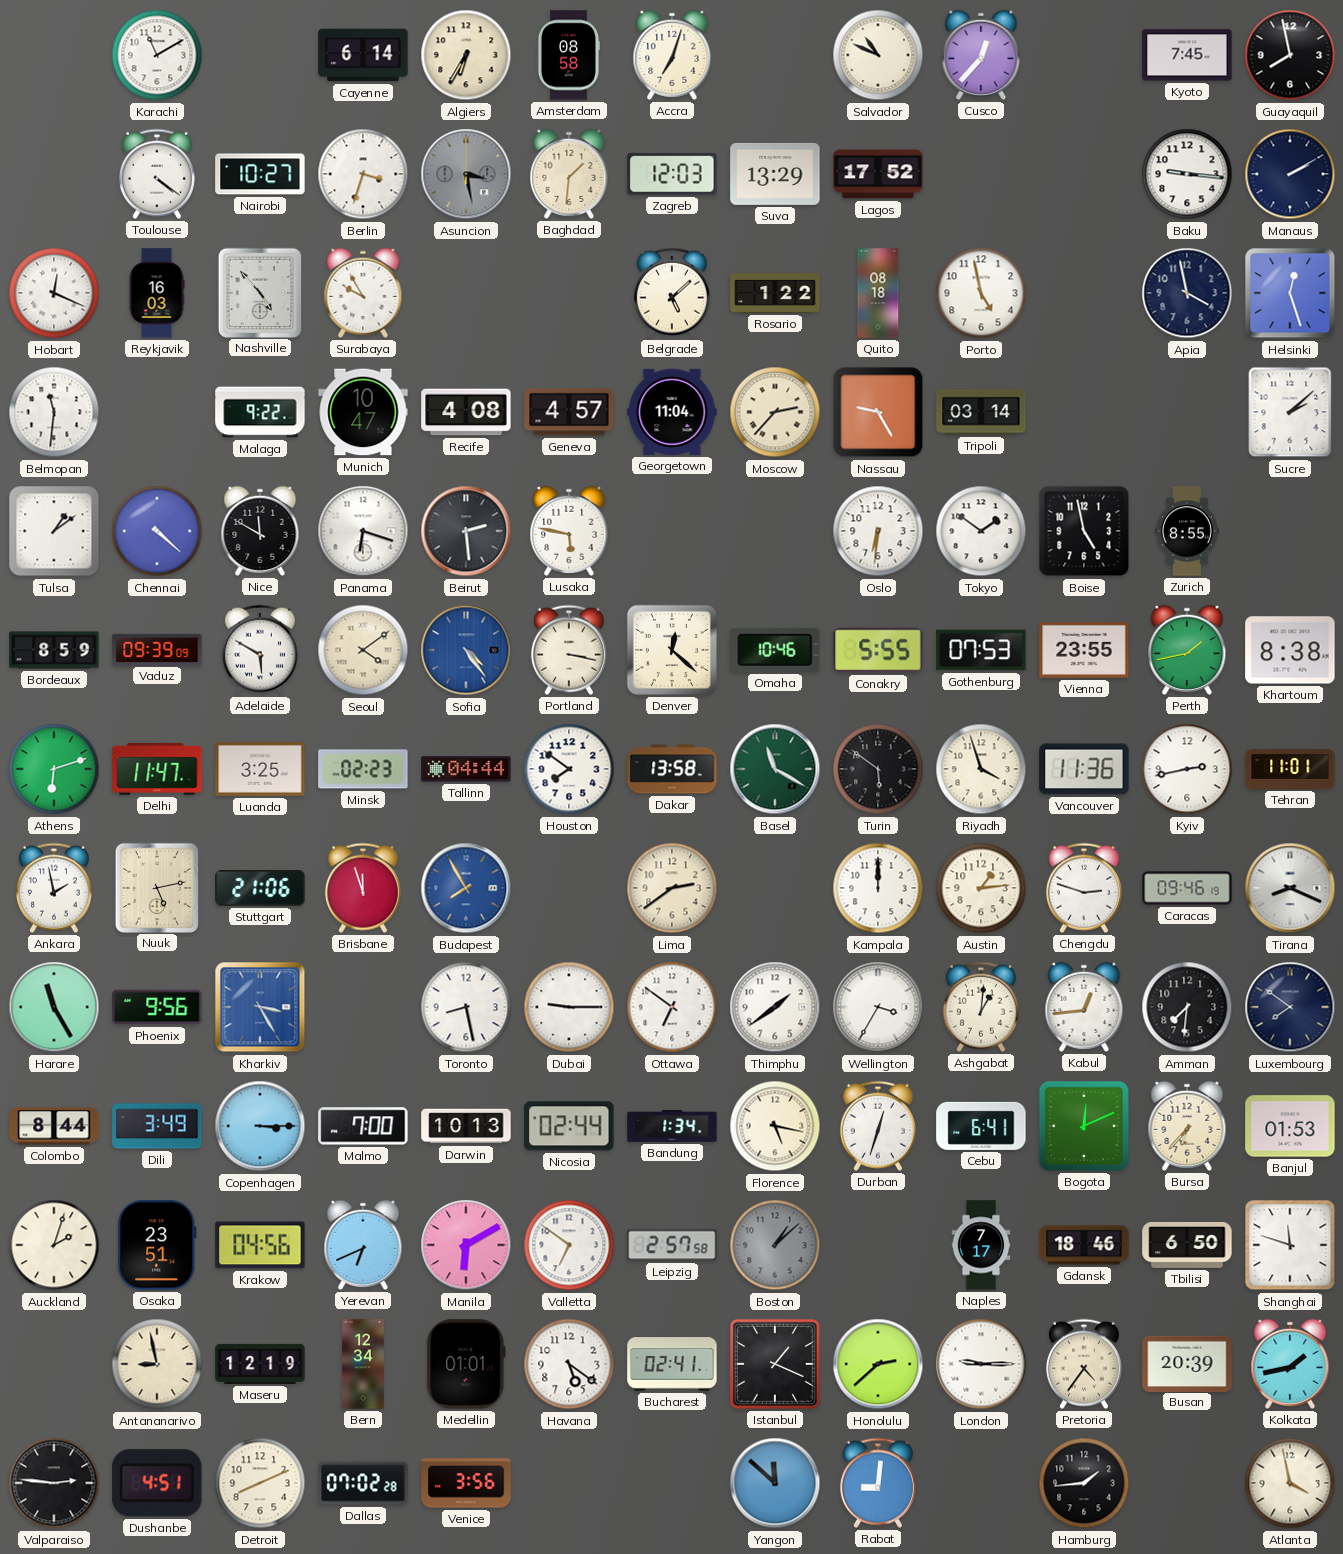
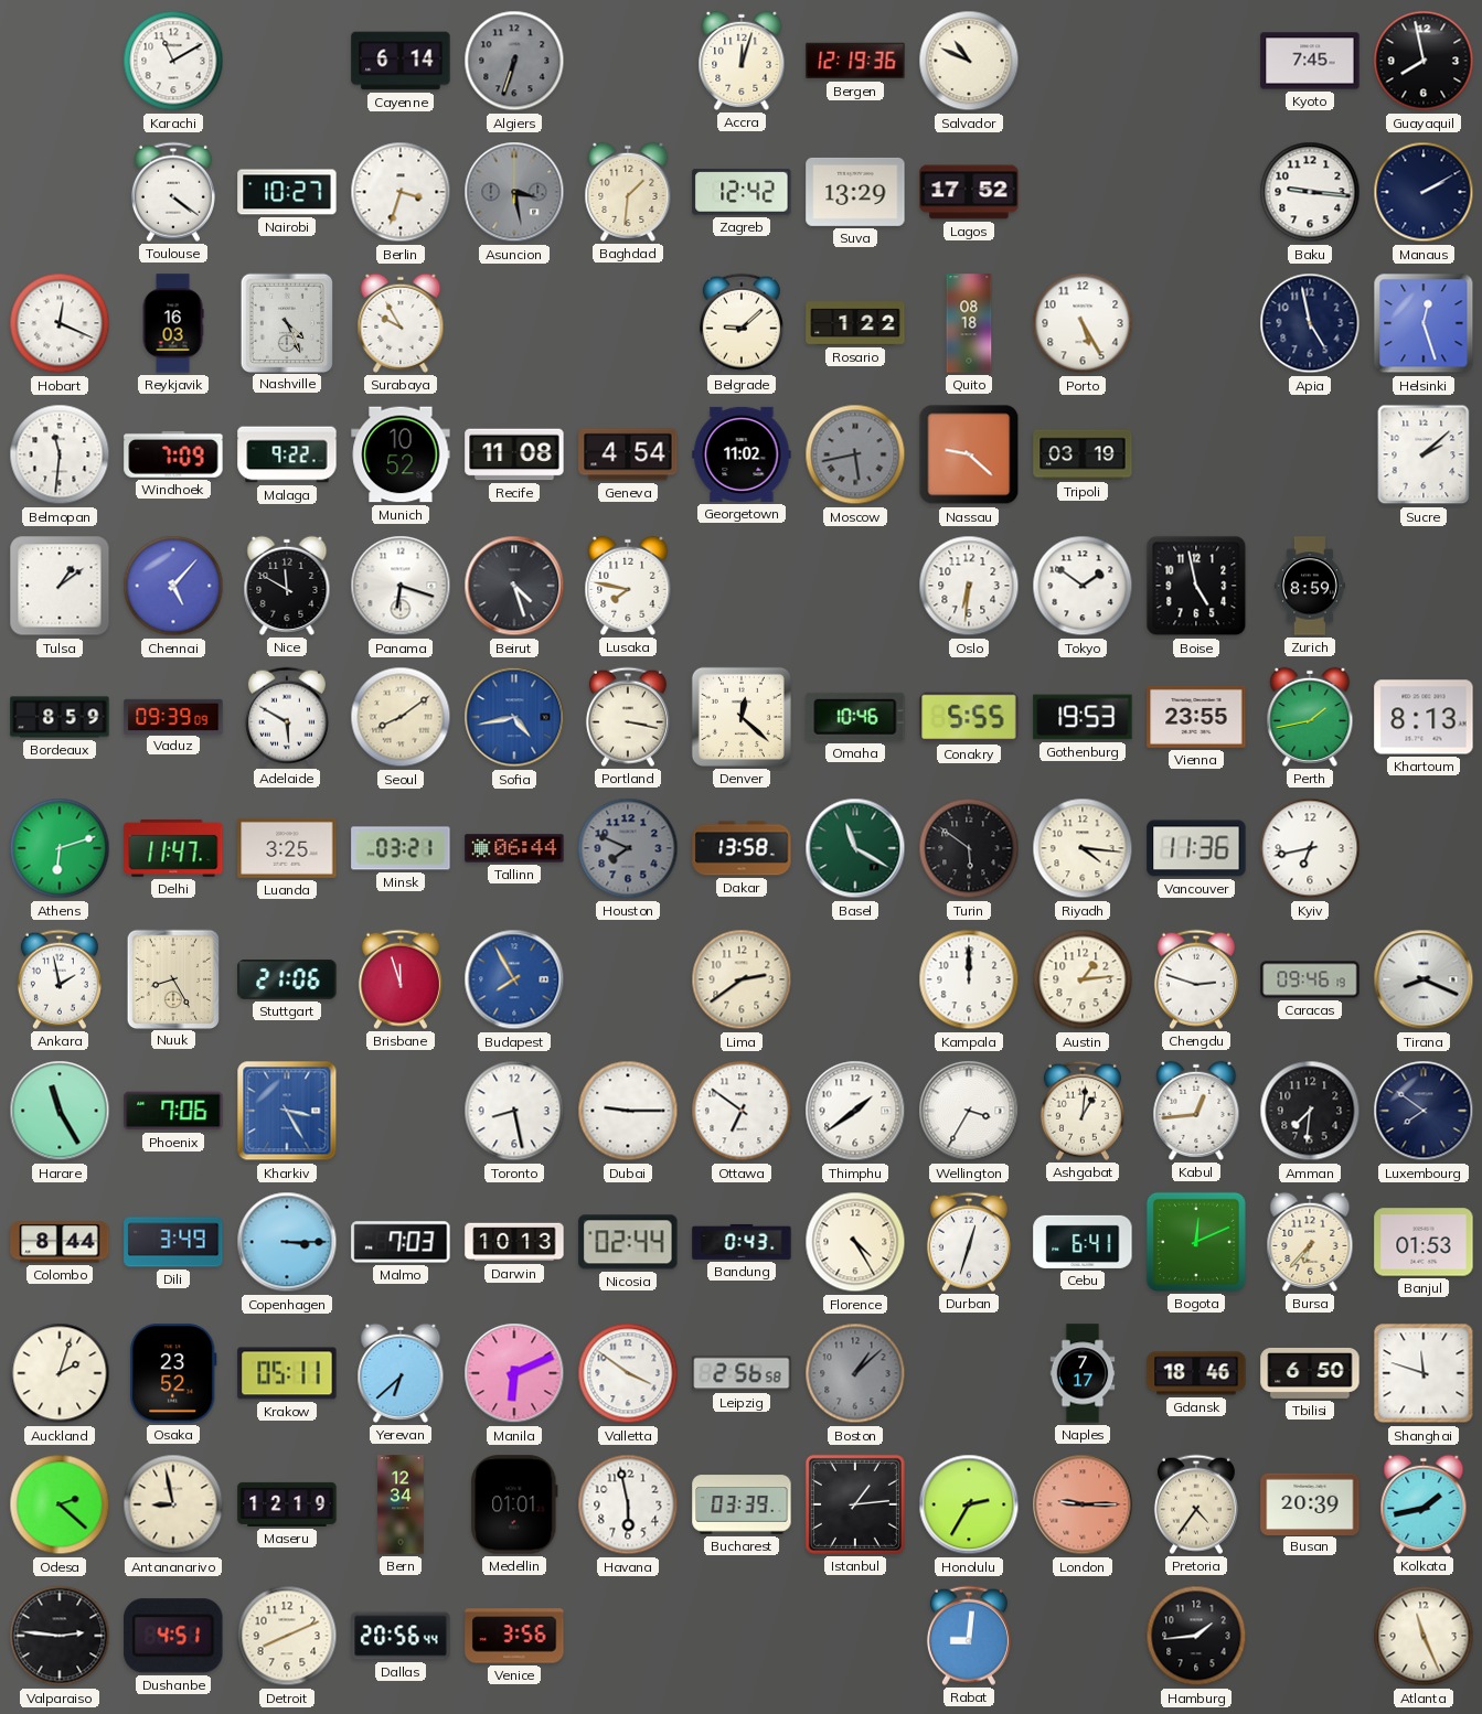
Algiers: 6:35 -> 6:33 (514, 61)
Algiers dial: cream -> grey (514, 61)
Amsterdam: 08:58 -> none (568, 55)
Accra: 7:03 -> 12:03 (742, 61)
Bergen: none -> 12:19 (855, 61)
Cusco: 12:37 -> none (981, 55)
Zagreb: 12:03 -> 12:42 (742, 192)
Nashville: 4:53 -> 4:26 (286, 322)
Belgrade: 5:08 -> 9:08 (742, 323)
Porto: 4:58 -> 5:25 (1083, 323)
Apia: 3:58 -> 4:58 (1310, 323)
Windhoek: none -> 7:09 (173, 454)
Munich: 10:47 -> 10:52 (401, 454)
Recife: 4:08 -> 11:08 (514, 454)
Geneva: 4:57 -> 4:54 (628, 454)
Georgetown: 11:04 -> 11:02 (742, 454)
Moscow: 2:37 -> 5:43 (855, 454)
Moscow dial: cream -> grey (855, 454)
Nassau: 9:25 -> 9:22 (969, 454)
Tripoli: 03:14 -> 03:19 (1083, 454)
Chennai: 4:22 -> 5:07 (173, 586)
Beirut: 2:29 -> 4:27 (514, 586)
Lusaka: 5:47 -> 7:47 (628, 586)
Zurich: 8:55 -> 8:59 (1310, 586)
Seoul: 4:09 -> 8:09 (401, 717)
Sofia: 4:24 -> 4:43 (514, 717)
Gothenburg: 07:53 -> 19:53 (1083, 717)
Khartoum: 8:38 -> 8:13 (1424, 717)
Minsk: 02:23 -> 03:21 (401, 848)
Tallinn: 04:44 -> 06:44 (514, 848)
Houston: 7:51 -> 7:49 (628, 848)
Houston dial: white -> grey (628, 848)
Riyadh: 3:57 -> 4:16 (1083, 848)
Kyiv: 2:43 -> 6:43 (1310, 848)
Tehran: 11:01 -> none (1290, 769)
Nuuk: 5:13 -> 8:25 (172, 978)
Phoenix: 9:56 -> 7:06 (173, 1111)
Malmo: 7:00 -> 7:03 (401, 1242)
Bandung: 1:34 -> 0:43 (742, 1242)
Florence: 5:17 -> 4:25 (855, 1242)
Osaka: 23:51 -> 23:52 (173, 1373)
Krakow: 04:56 -> 05:11 (287, 1373)
Yerevan: 6:41 -> 6:38 (401, 1373)
Manila: 6:10 -> 6:11 (514, 1373)
Valletta: 6:51 -> 3:51 (628, 1373)
Leipzig: 2:57 -> 2:56 (742, 1373)
Odesa: none -> 2:22 (60, 1504)
Havana: 5:21 -> 5:58 (628, 1504)
Bucharest: 02:41 -> 03:39 (742, 1504)
Istanbul: 1:19 -> 1:14 (855, 1504)
Honolulu: 2:38 -> 2:35 (969, 1504)
London dial: white -> salmon (1083, 1504)
Dallas: 07:02 -> 20:56 (401, 1636)
Yangon: 11:52 -> none (775, 1483)
Atlanta: 3:58 -> 11:26 (1424, 1636)
